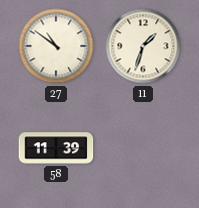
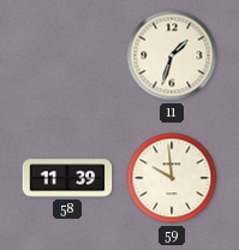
27: 10:51 -> none (56, 46)
59: none -> 9:59 (172, 178)
